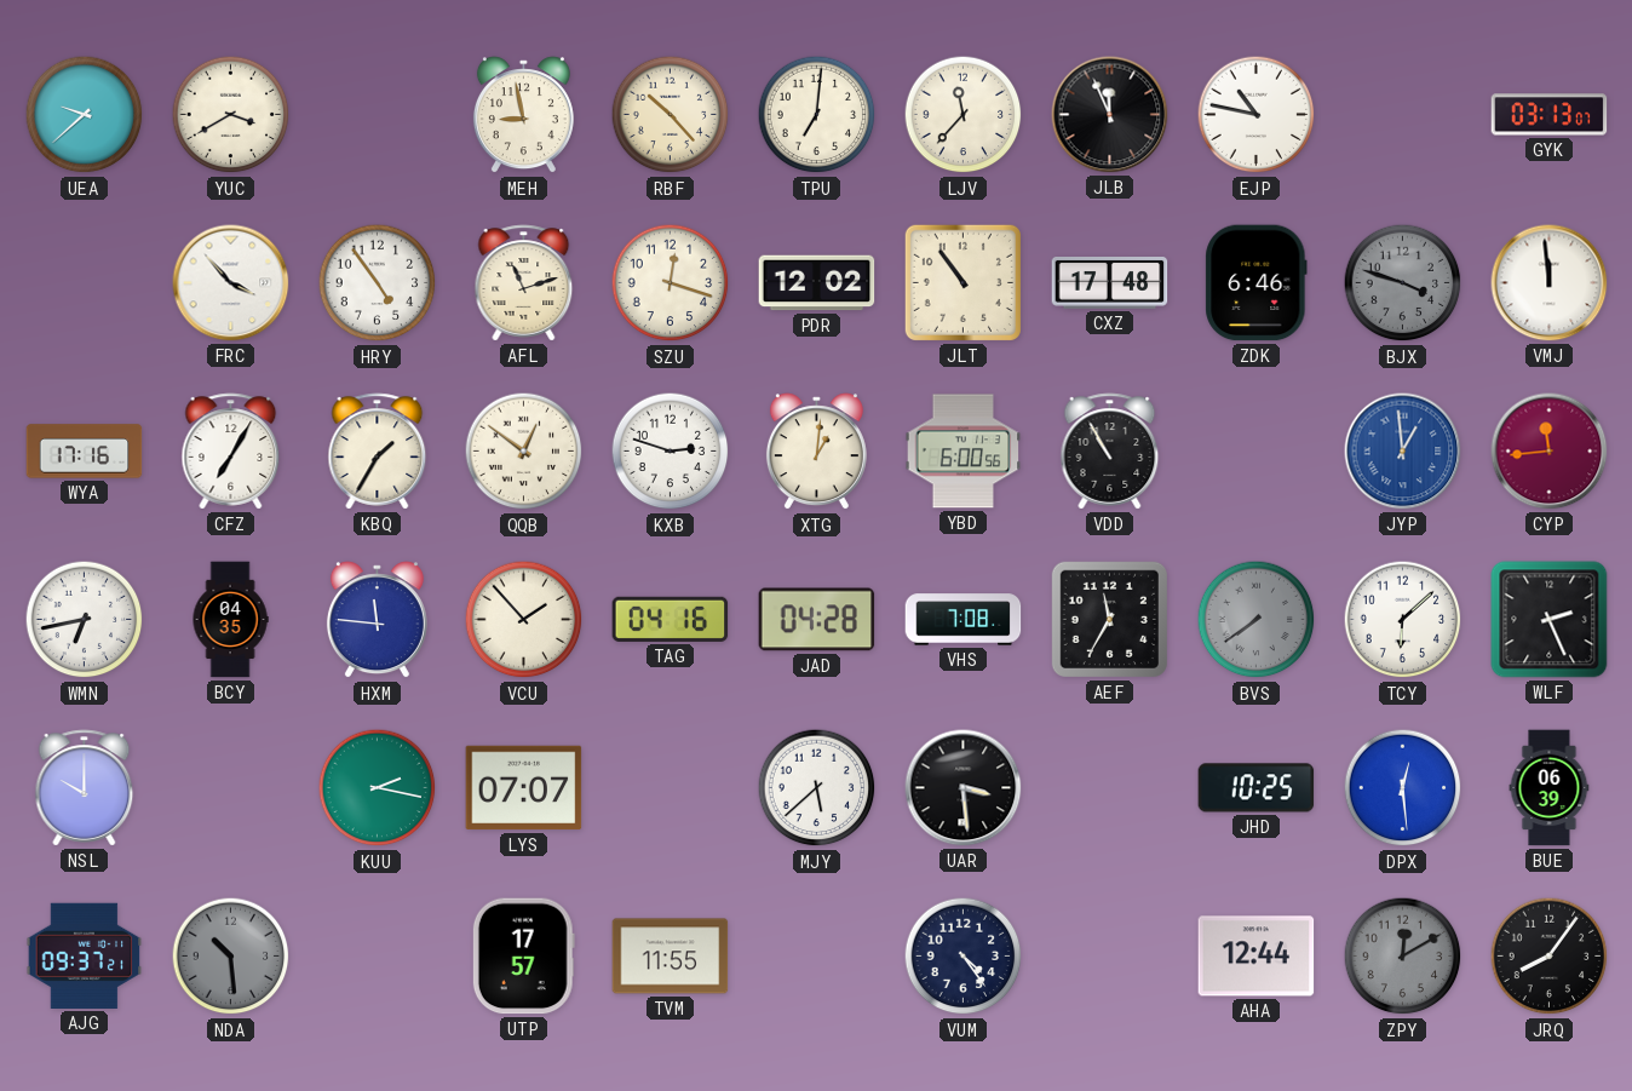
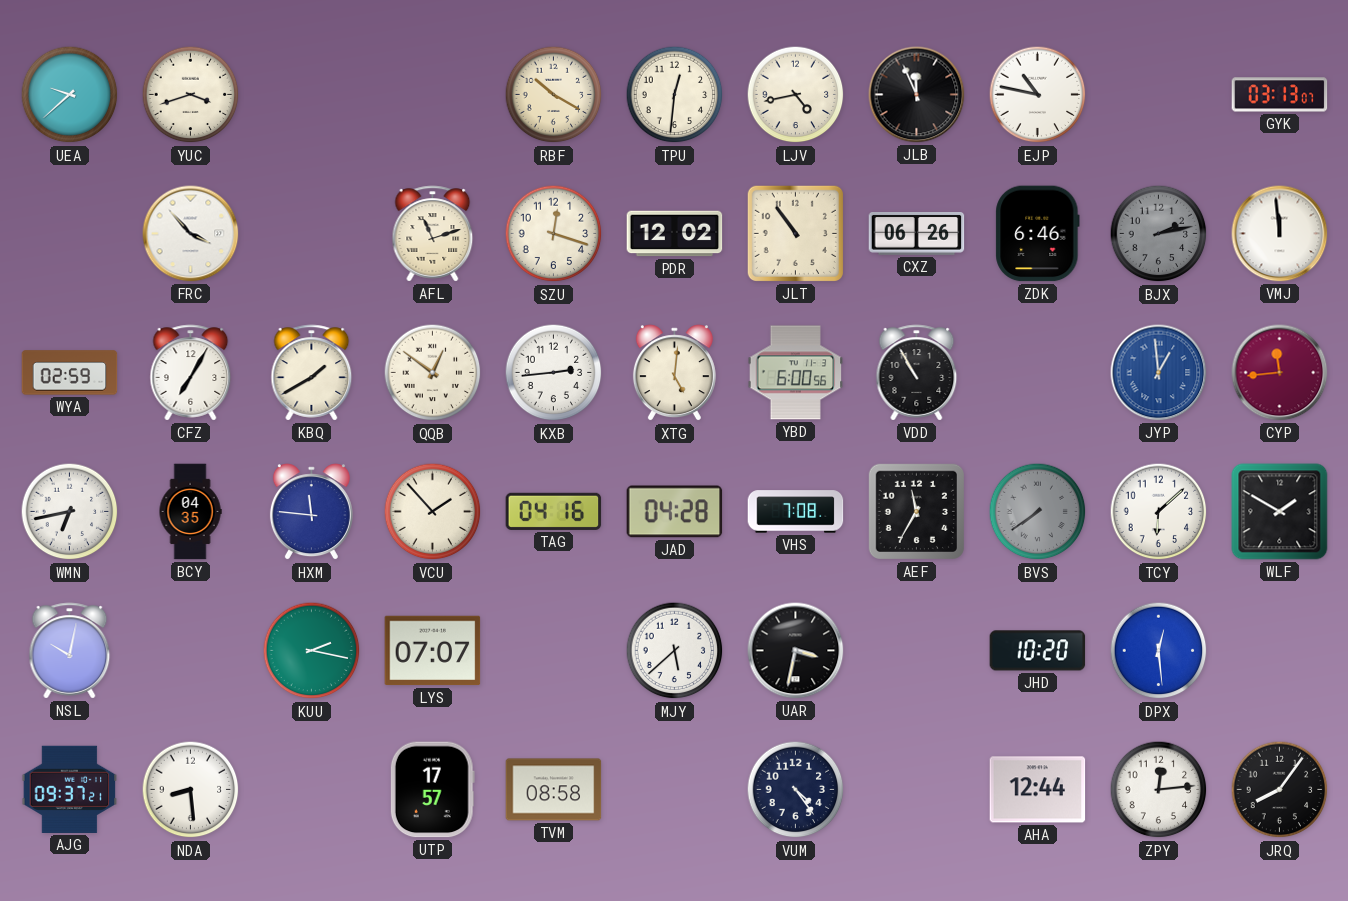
YUC: 3:40 -> 3:42 (191, 95)
MEH: 8:58 -> none (523, 115)
RBF: 10:23 -> 10:20 (554, 95)
TPU: 7:01 -> 12:31 (675, 95)
LJV: 11:37 -> 4:43 (796, 95)
HRY: 4:54 -> none (378, 283)
CXZ: 17:48 -> 06:26 (917, 234)
BJX: 3:48 -> 2:13 (1159, 234)
WYA: 17:16 -> 02:59 (70, 373)
KBQ: 1:35 -> 1:40 (312, 373)
KXB: 2:48 -> 2:44 (554, 373)
XTG: 1:01 -> 5:01 (674, 373)
WLF: 2:26 -> 1:50 (1280, 512)
NSL: 10:00 -> 10:02 (70, 651)
UAR: 3:29 -> 3:32 (796, 651)
JHD: 10:25 -> 10:20 (1038, 651)
BUE: 06:39 -> none (1550, 788)
NDA: 10:29 -> 8:29 (191, 790)
NDA dial: grey -> white (191, 790)
TVM: 11:55 -> 08:58 (554, 790)
ZPY: 12:10 -> 12:14 (1159, 790)
ZPY dial: grey -> white (1159, 790)
